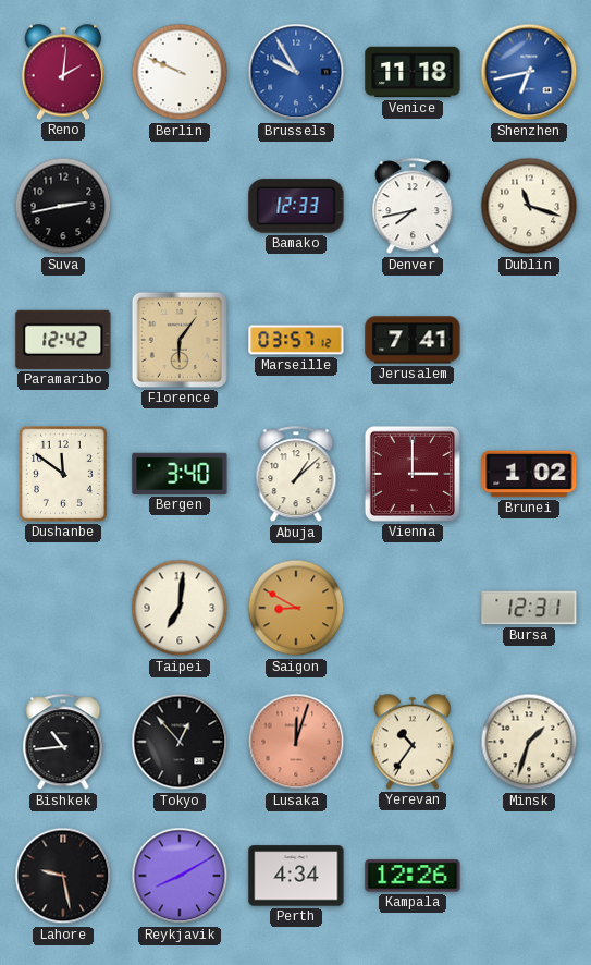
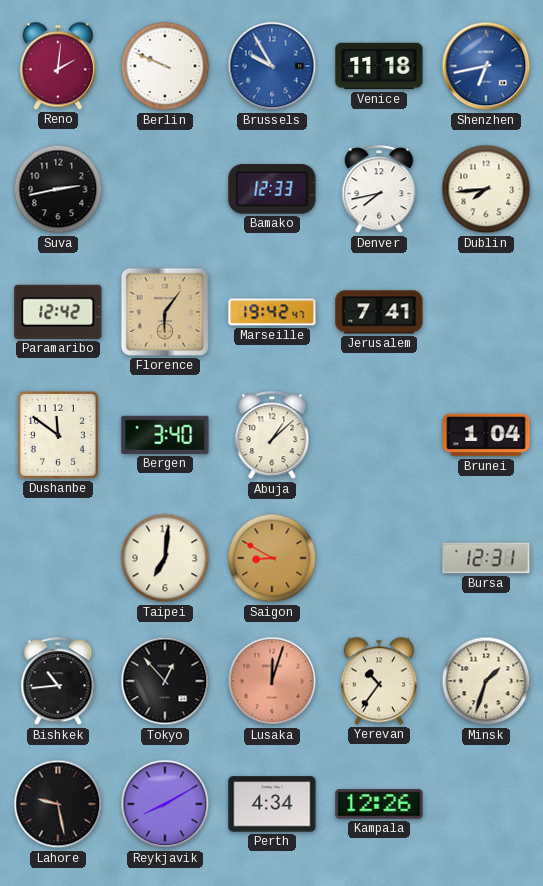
Dublin: 11:18 -> 7:44 (486, 189)
Marseille: 03:57 -> 19:42 (272, 312)
Vienna: 3:00 -> none (413, 474)
Brunei: 1:02 -> 1:04 (486, 435)
